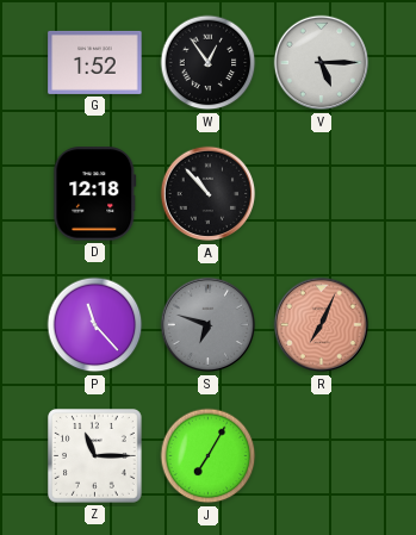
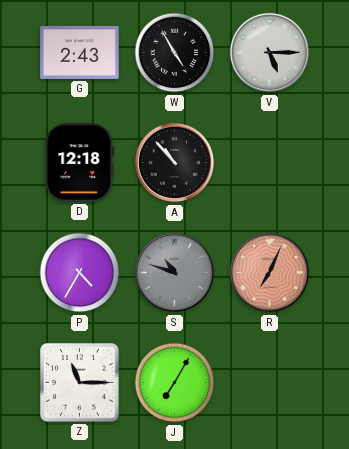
G: 1:52 -> 2:43 (80, 52)
W: 12:54 -> 4:55 (175, 53)
P: 11:23 -> 4:35 (80, 273)
S: 6:48 -> 10:48 (175, 273)
